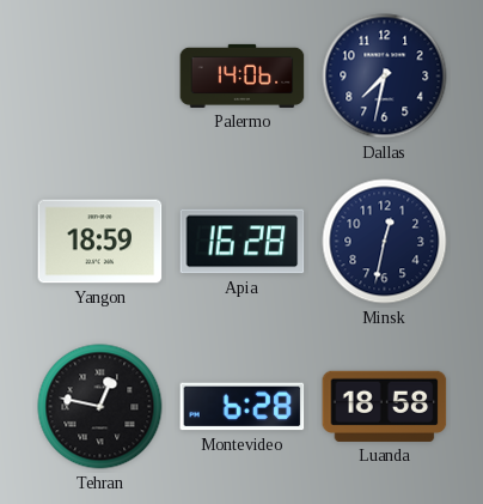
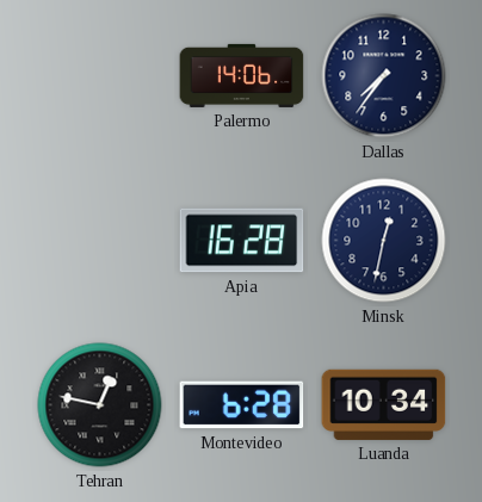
Dallas: 7:32 -> 7:36 (384, 76)
Yangon: 18:59 -> none (100, 242)
Luanda: 18:58 -> 10:34 (384, 404)
